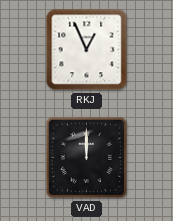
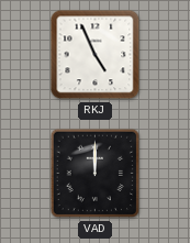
RKJ: 12:56 -> 4:56 (96, 55)
